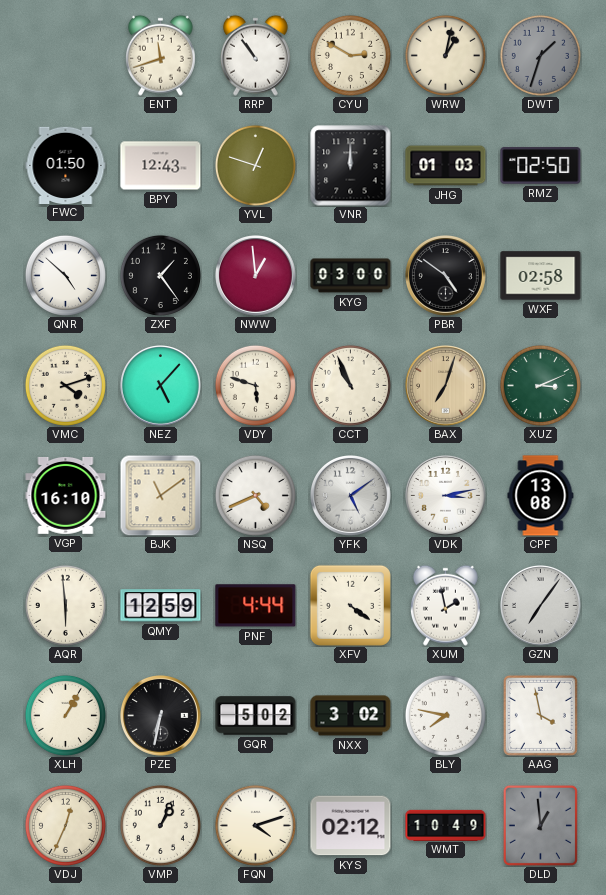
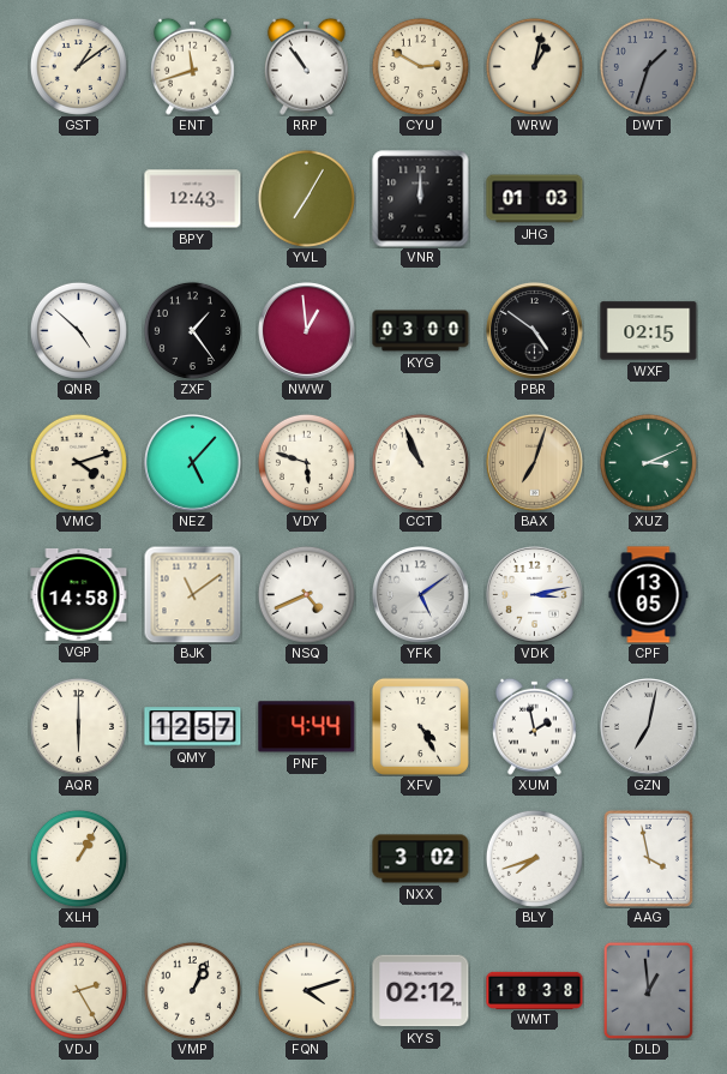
GST: none -> 1:09 (78, 66)
FWC: 01:50 -> none (66, 165)
YVL: 12:48 -> 7:05 (306, 198)
RMZ: 02:50 -> none (541, 166)
WXF: 02:58 -> 02:15 (649, 331)
VGP: 16:10 -> 14:58 (79, 595)
CPF: 13:08 -> 13:05 (649, 595)
AQR: 5:59 -> 6:00 (78, 726)
QMY: 12:59 -> 12:57 (193, 727)
XFV: 4:21 -> 4:25 (420, 726)
GZN: 7:06 -> 7:02 (649, 727)
PZE: 6:32 -> none (161, 716)
GQR: 5:02 -> none (256, 716)
BLY: 7:47 -> 7:42 (534, 858)
VDJ: 12:34 -> 2:25 (78, 990)
WMT: 10:49 -> 18:38 (535, 990)
